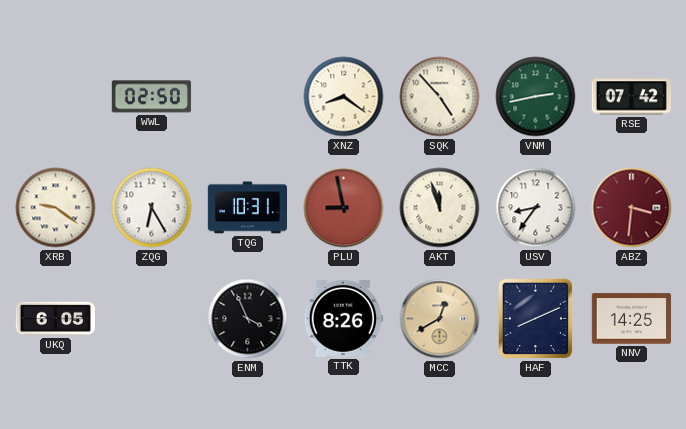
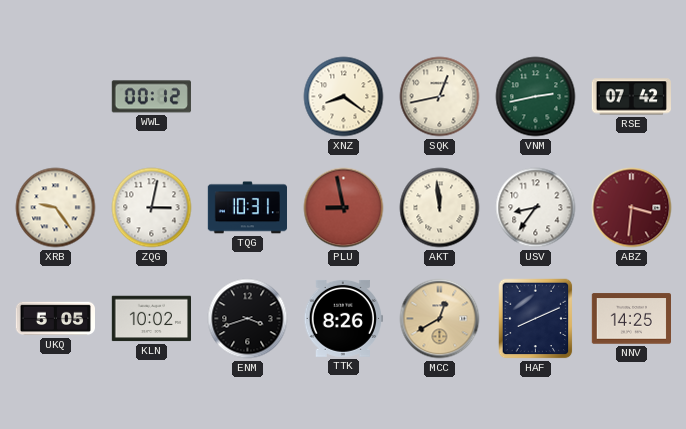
WWL: 02:50 -> 00:12 (151, 97)
SQK: 4:53 -> 12:43 (440, 97)
XRB: 9:21 -> 9:24 (56, 208)
ZQG: 6:25 -> 3:02 (152, 208)
AKT: 11:57 -> 11:59 (440, 208)
UKQ: 6:05 -> 5:05 (55, 319)
KLN: none -> 10:02 (151, 319)
ENM: 3:56 -> 3:42 (248, 319)
